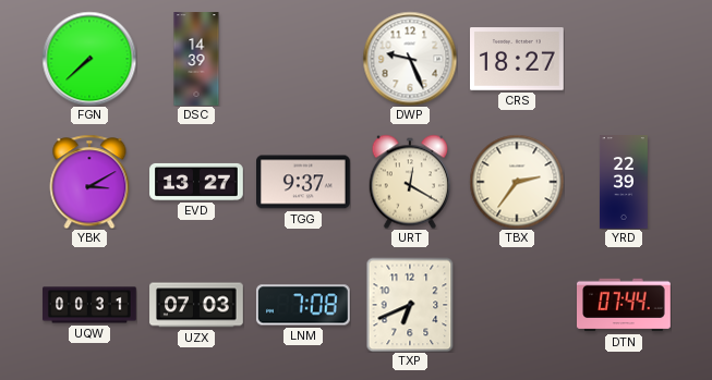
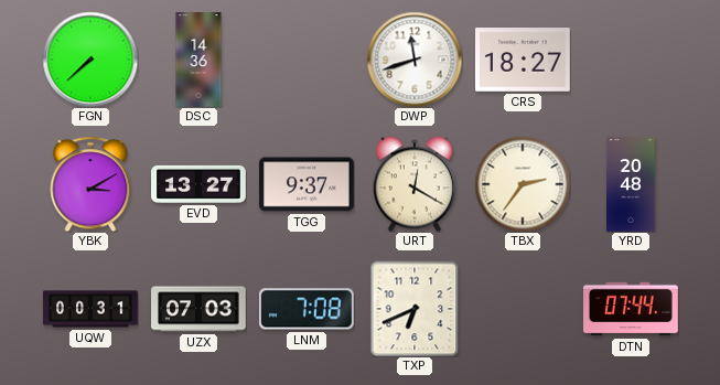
DSC: 14:39 -> 14:36 (198, 60)
DWP: 9:26 -> 11:42 (415, 60)
YRD: 22:39 -> 20:48 (631, 184)
